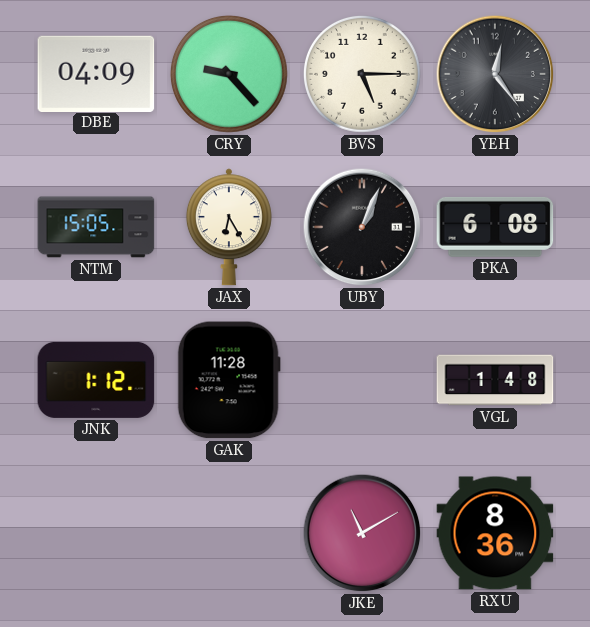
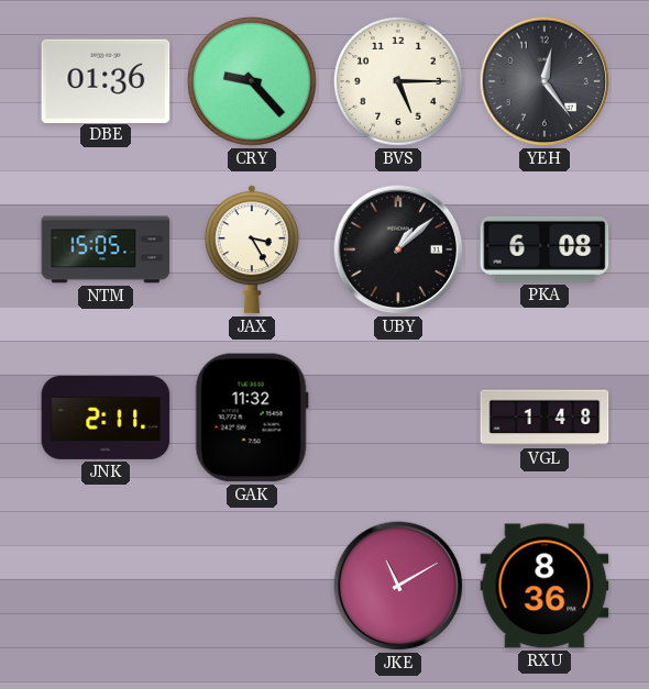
DBE: 04:09 -> 01:36 (106, 80)
JAX: 6:25 -> 3:25 (252, 249)
UBY: 1:04 -> 1:08 (398, 249)
JNK: 1:12 -> 2:11 (106, 418)
GAK: 11:28 -> 11:32 (252, 418)
